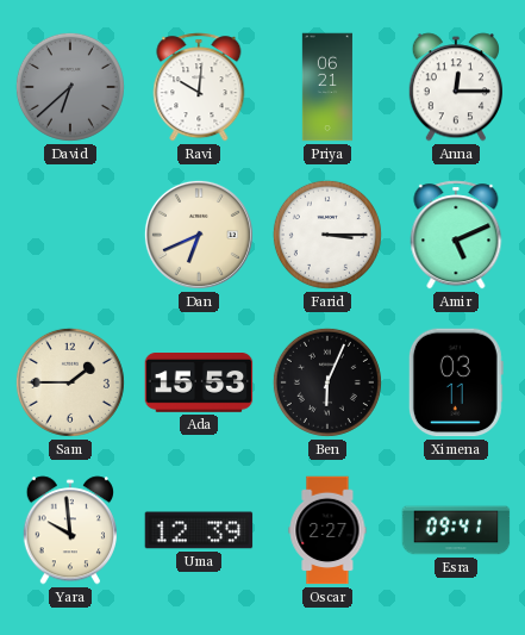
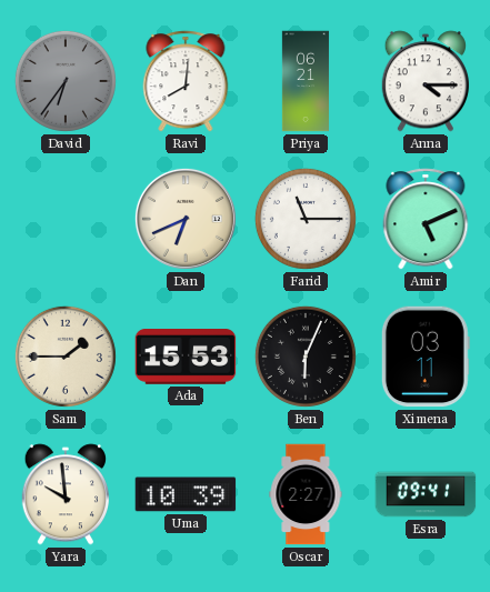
David: 6:38 -> 6:36 (66, 81)
Ravi: 10:01 -> 8:01 (186, 81)
Anna: 12:15 -> 4:15 (424, 81)
Farid: 3:15 -> 11:15 (306, 219)
Uma: 12:39 -> 10:39 (186, 494)
